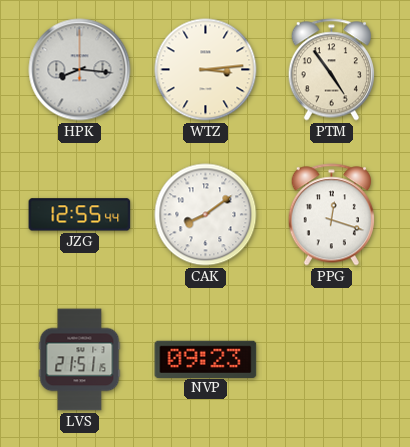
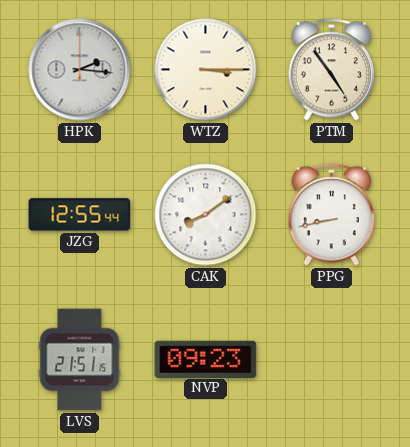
HPK: 8:16 -> 2:16 (80, 70)
WTZ: 3:14 -> 3:15 (206, 70)
PPG: 12:18 -> 8:43 (331, 215)
